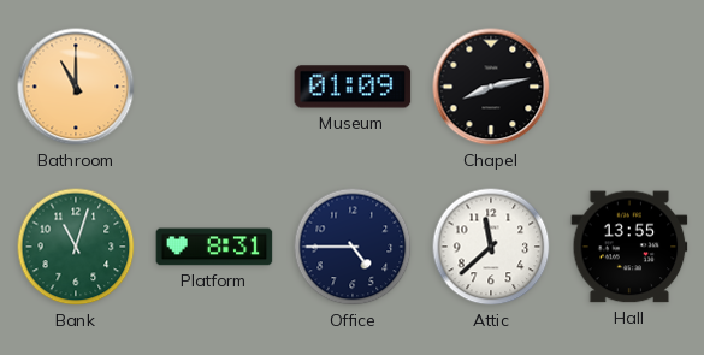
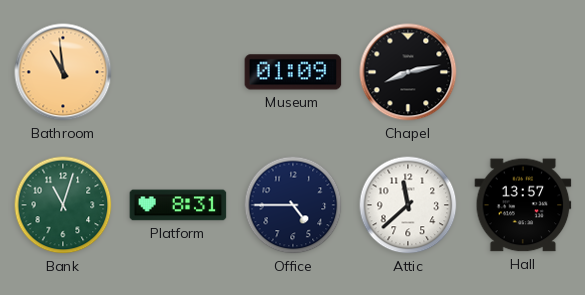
Bathroom: 11:00 -> 10:59 (63, 72)
Hall: 13:55 -> 13:57 (523, 205)
